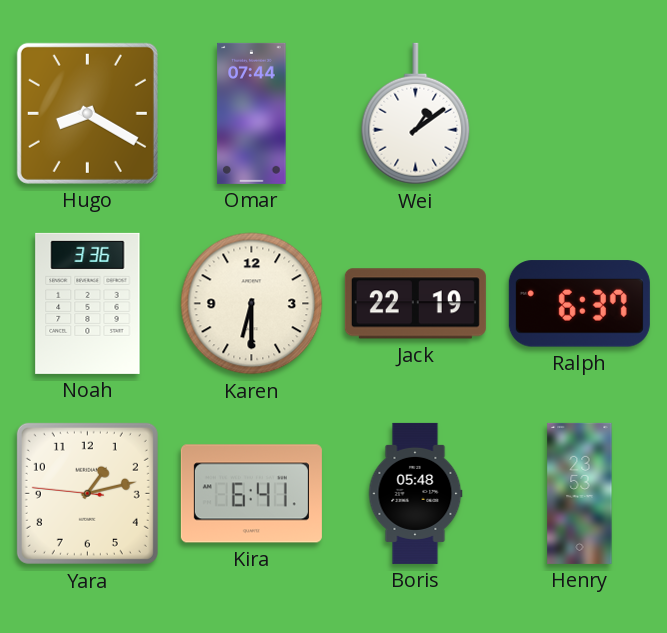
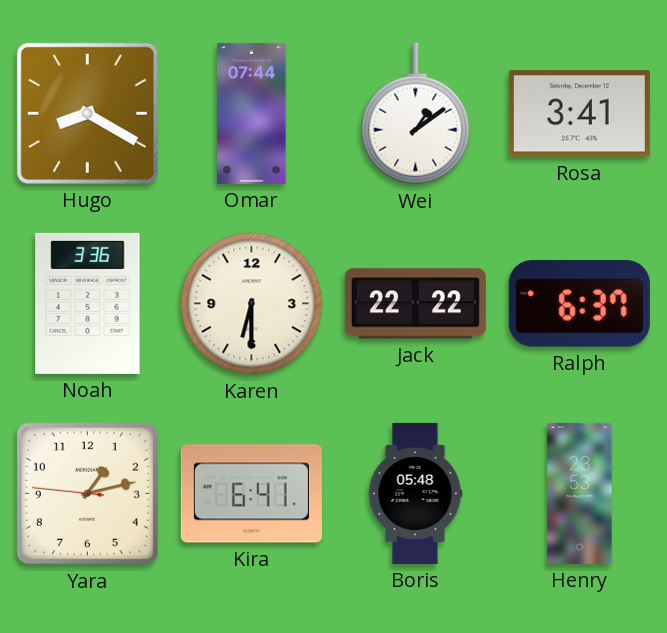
Rosa: none -> 3:41 (579, 114)
Jack: 22:19 -> 22:22 (415, 304)
